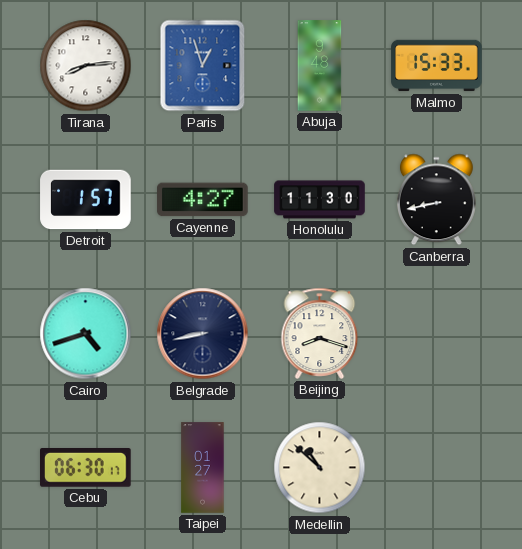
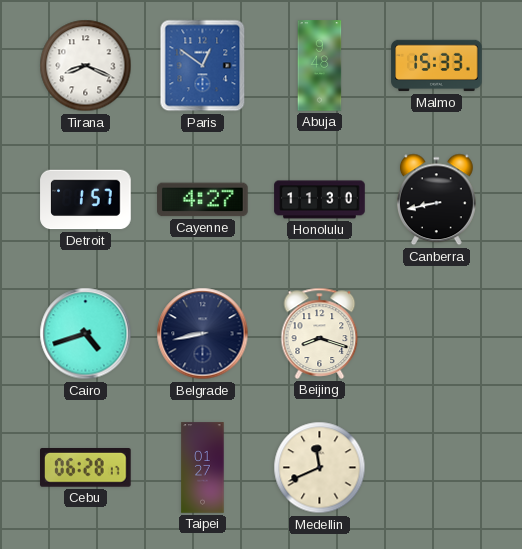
Tirana: 8:14 -> 8:19 (86, 66)
Paris: 12:57 -> 12:51 (203, 66)
Cebu: 06:30 -> 06:28 (86, 468)
Medellin: 10:52 -> 11:41 (320, 468)
